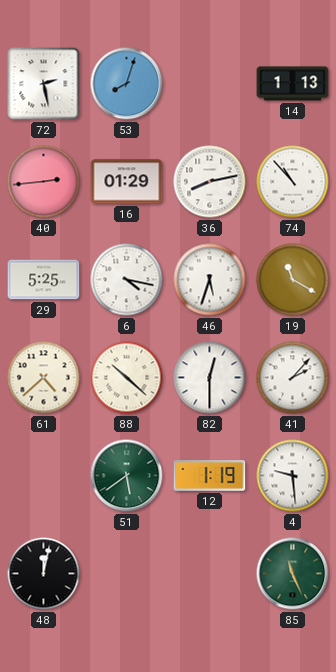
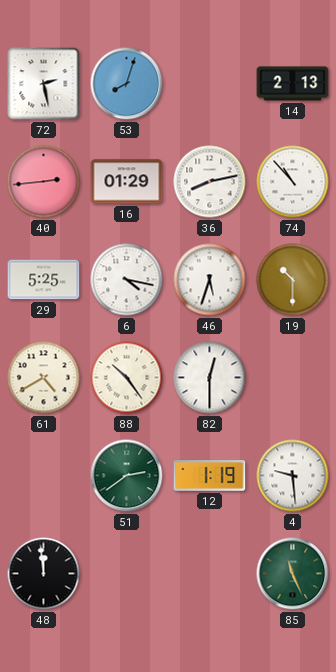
14: 1:13 -> 2:13 (293, 84)
19: 11:20 -> 10:30 (293, 280)
61: 4:38 -> 4:40 (44, 378)
88: 10:22 -> 10:24 (127, 378)
41: 2:07 -> none (293, 378)
51: 5:39 -> 2:39 (127, 476)
48: 12:02 -> 11:59 (44, 574)
